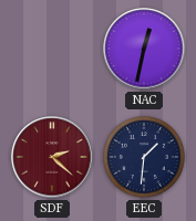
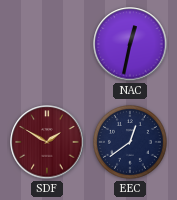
SDF: 2:22 -> 1:50 (47, 142)
EEC: 1:31 -> 12:39 (131, 143)
